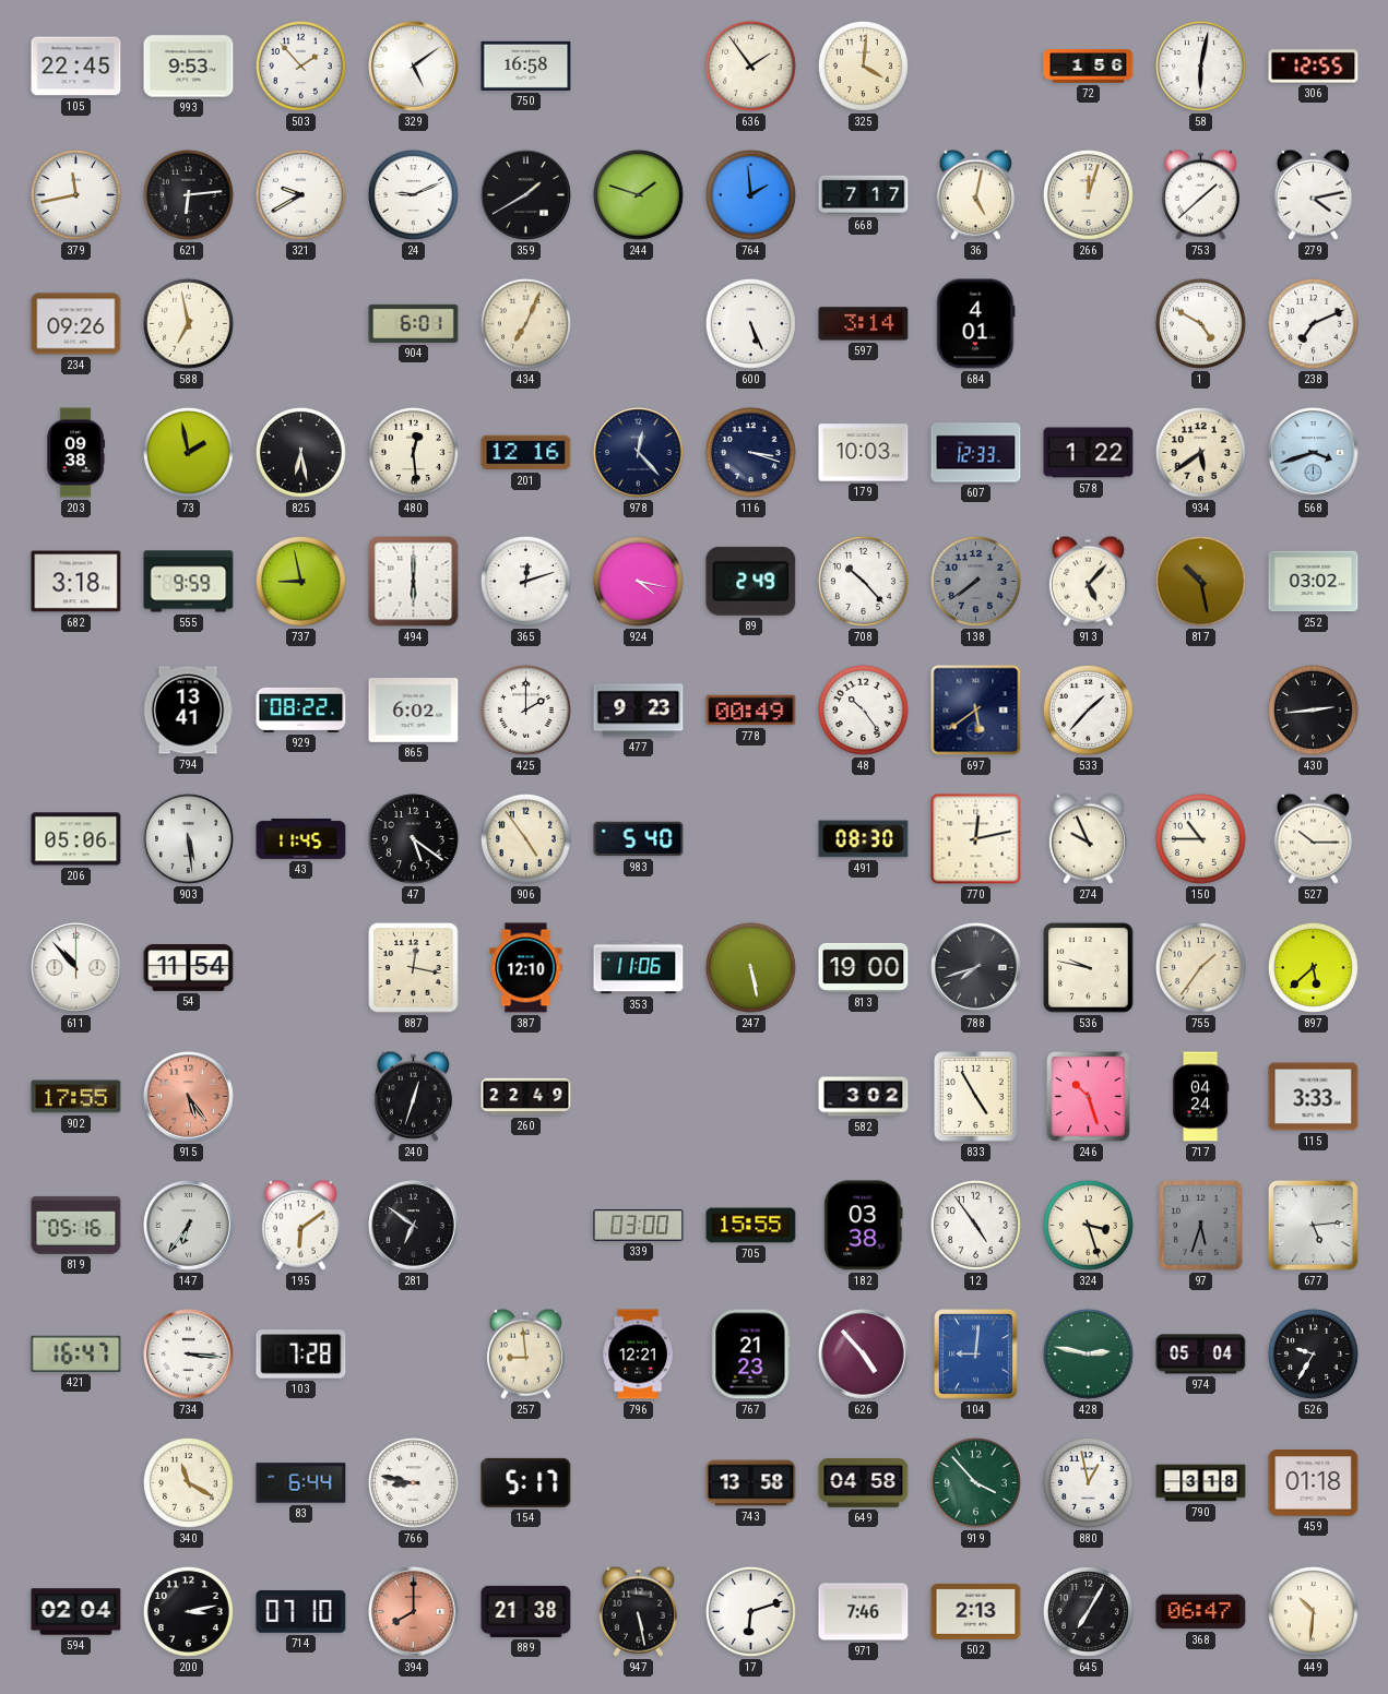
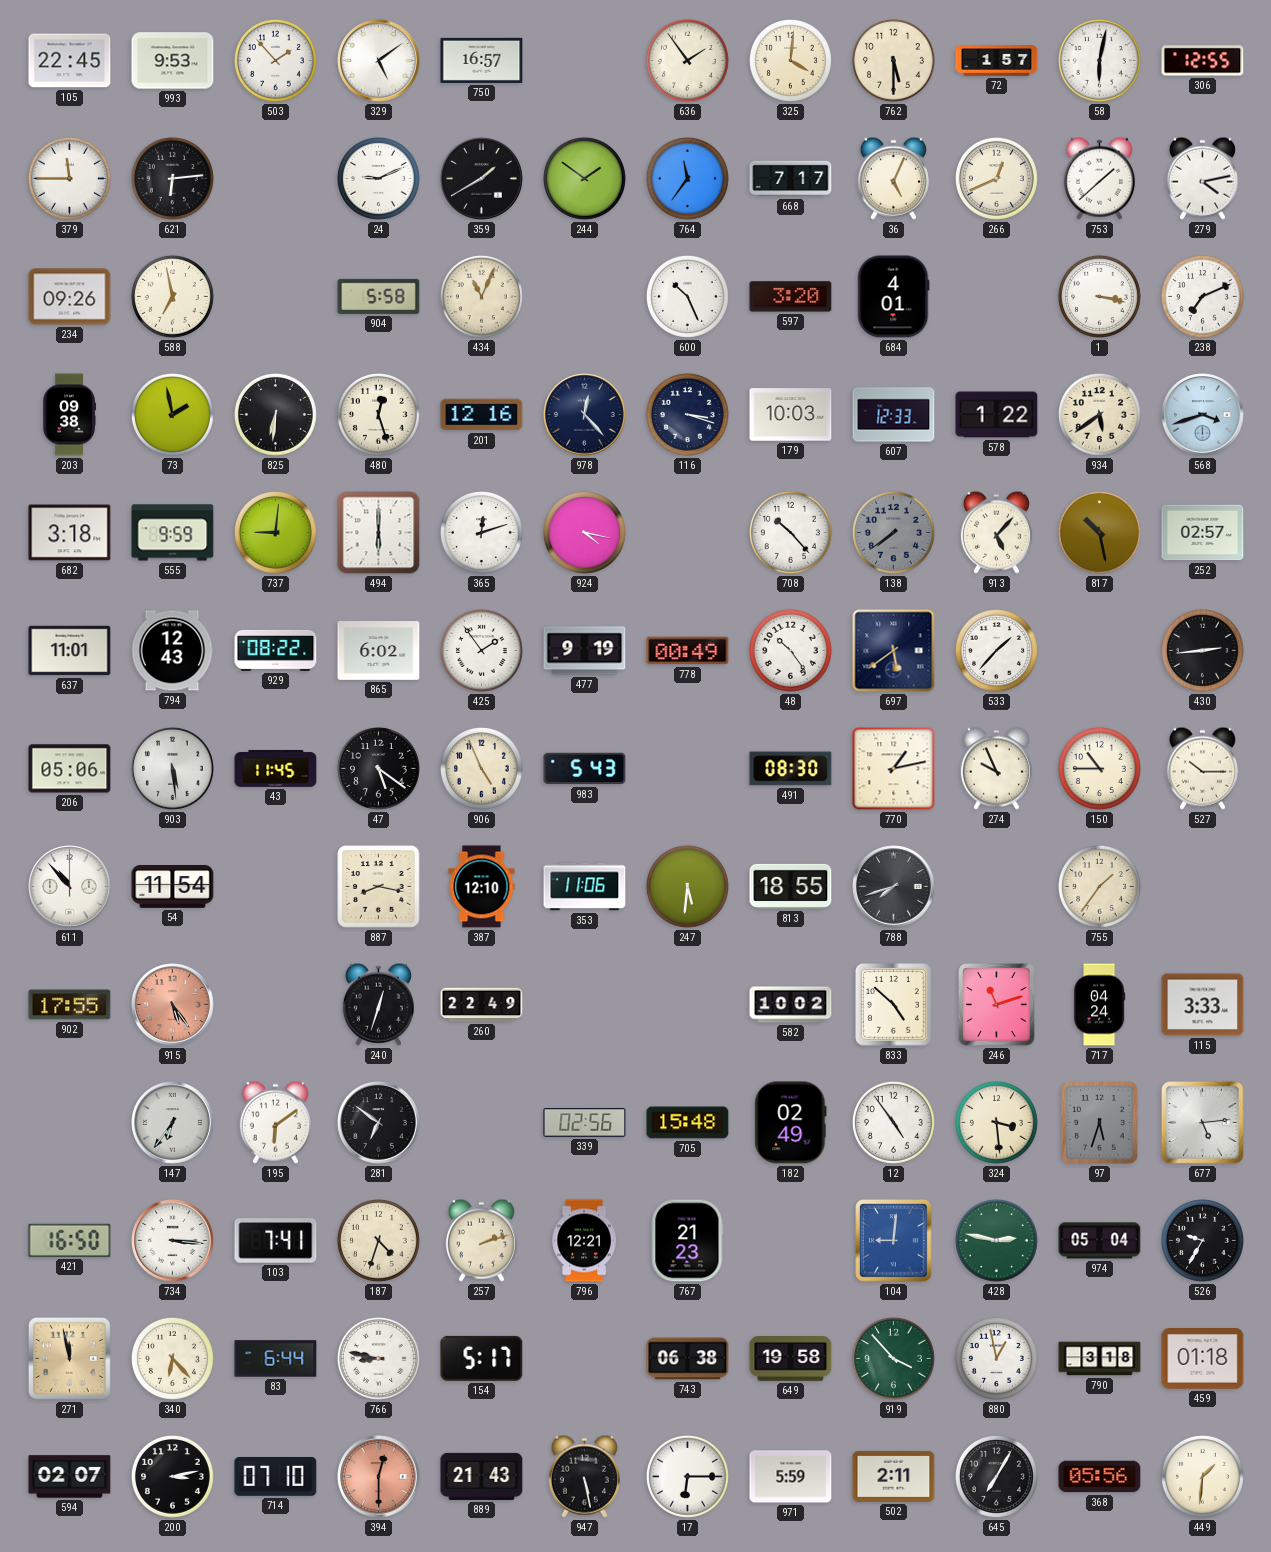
750: 16:58 -> 16:57 (482, 60)
762: none -> 5:30 (893, 60)
72: 1:56 -> 1:57 (997, 61)
379: 11:43 -> 11:45 (69, 178)
321: 9:40 -> none (300, 194)
244: 1:48 -> 1:51 (584, 178)
764: 1:59 -> 11:36 (687, 178)
36: 5:02 -> 5:04 (893, 178)
266: 12:03 -> 12:41 (996, 178)
904: 6:01 -> 5:58 (379, 296)
434: 7:04 -> 11:04 (481, 296)
600: 5:26 -> 10:26 (687, 296)
597: 3:14 -> 3:20 (791, 297)
1: 4:50 -> 3:17 (1099, 296)
825: 6:28 -> 6:31 (275, 414)
480: 12:29 -> 12:27 (378, 414)
737: 8:58 -> 9:01 (275, 532)
89: 2:49 -> none (751, 581)
252: 03:02 -> 02:57 (1203, 533)
637: none -> 11:01 (70, 651)
794: 13:41 -> 12:43 (172, 651)
425: 2:00 -> 1:54 (481, 650)
477: 9:23 -> 9:19 (585, 651)
906: 4:54 -> 4:56 (481, 768)
983: 5:40 -> 5:43 (585, 769)
770: 12:13 -> 1:13 (894, 769)
887: 12:17 -> 8:17 (379, 887)
247: 5:28 -> 5:31 (687, 886)
813: 19:00 -> 18:55 (791, 886)
536: 9:47 -> none (1089, 968)
897: 5:38 -> none (1313, 967)
582: 3:02 -> 10:02 (791, 1005)
833: 4:55 -> 4:52 (894, 1005)
246: 10:27 -> 11:12 (997, 1005)
819: 05:16 -> none (76, 1225)
339: 03:00 -> 02:56 (585, 1123)
705: 15:55 -> 15:48 (688, 1123)
182: 03:38 -> 02:49 (791, 1123)
324: 3:27 -> 3:29 (996, 1122)
421: 16:47 -> 16:50 (70, 1240)
103: 7:28 -> 7:41 (276, 1241)
187: none -> 4:33 (378, 1240)
257: 8:59 -> 2:12 (481, 1240)
626: 4:53 -> none (864, 1355)
271: none -> 11:58 (69, 1358)
340: 11:20 -> 6:23 (172, 1358)
743: 13:58 -> 06:38 (688, 1359)
649: 04:58 -> 19:58 (791, 1359)
594: 02:04 -> 02:07 (70, 1477)
394: 8:00 -> 12:30 (379, 1477)
889: 21:38 -> 21:43 (482, 1476)
17: 6:12 -> 6:15 (687, 1476)
971: 7:46 -> 5:59 (791, 1477)
502: 2:13 -> 2:11 (894, 1476)
368: 06:47 -> 05:56 (1100, 1477)
449: 10:31 -> 1:31 (1202, 1476)
